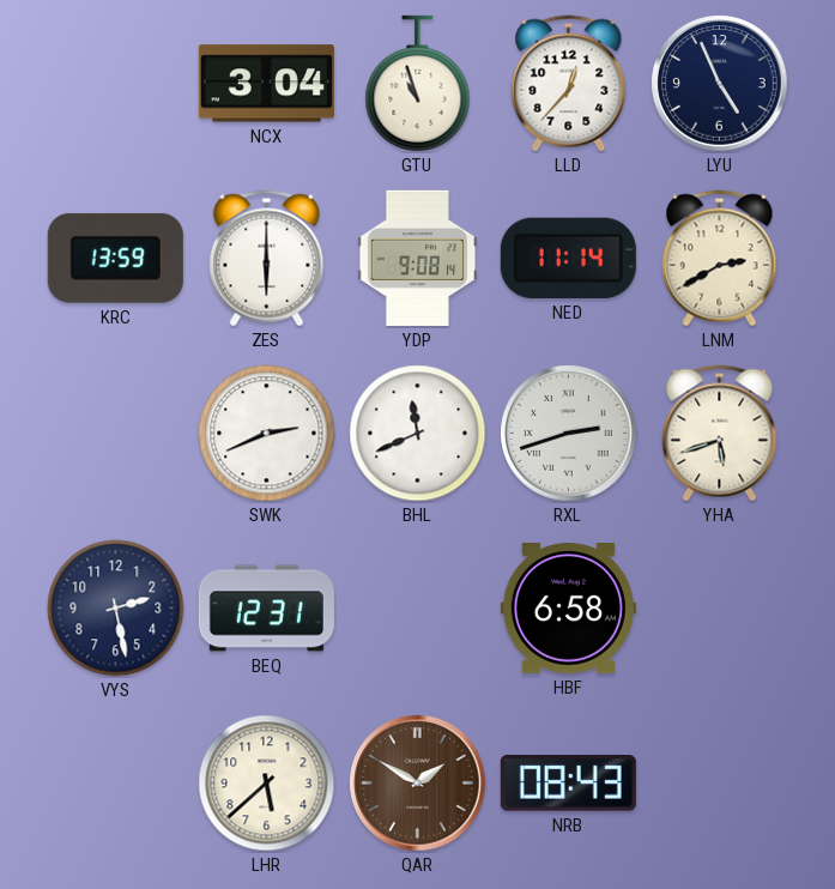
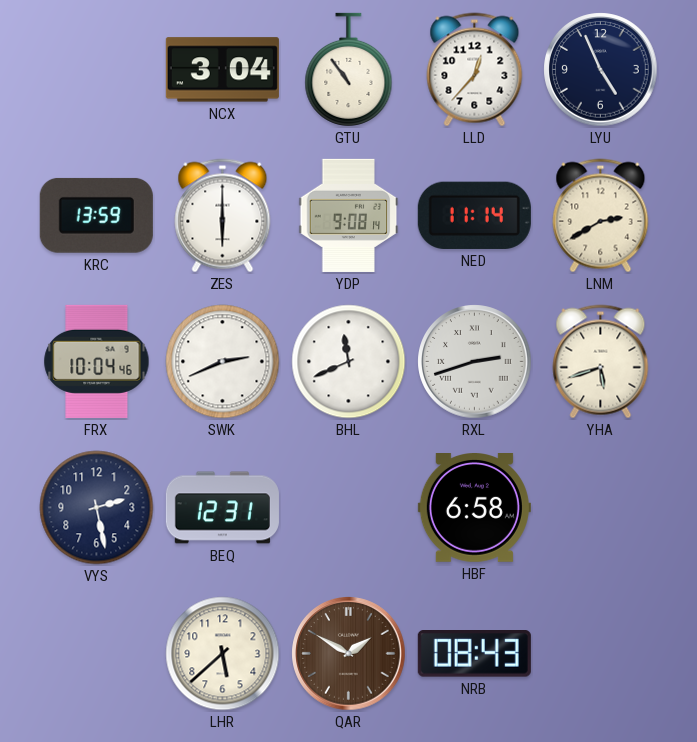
GTU: 10:57 -> 10:54 (349, 69)
FRX: none -> 10:04 (97, 361)
